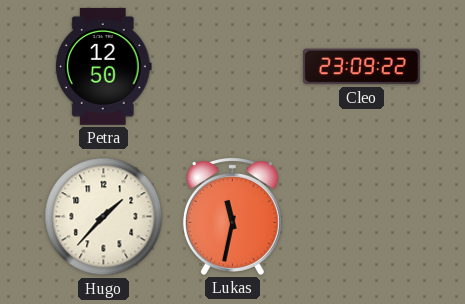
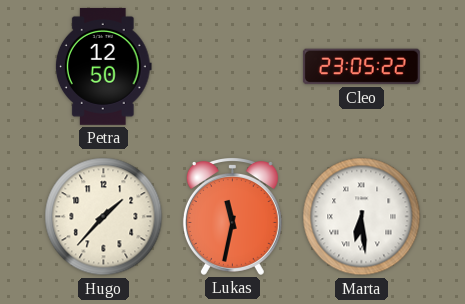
Cleo: 23:09 -> 23:05 (361, 67)
Marta: none -> 6:29 (362, 217)
